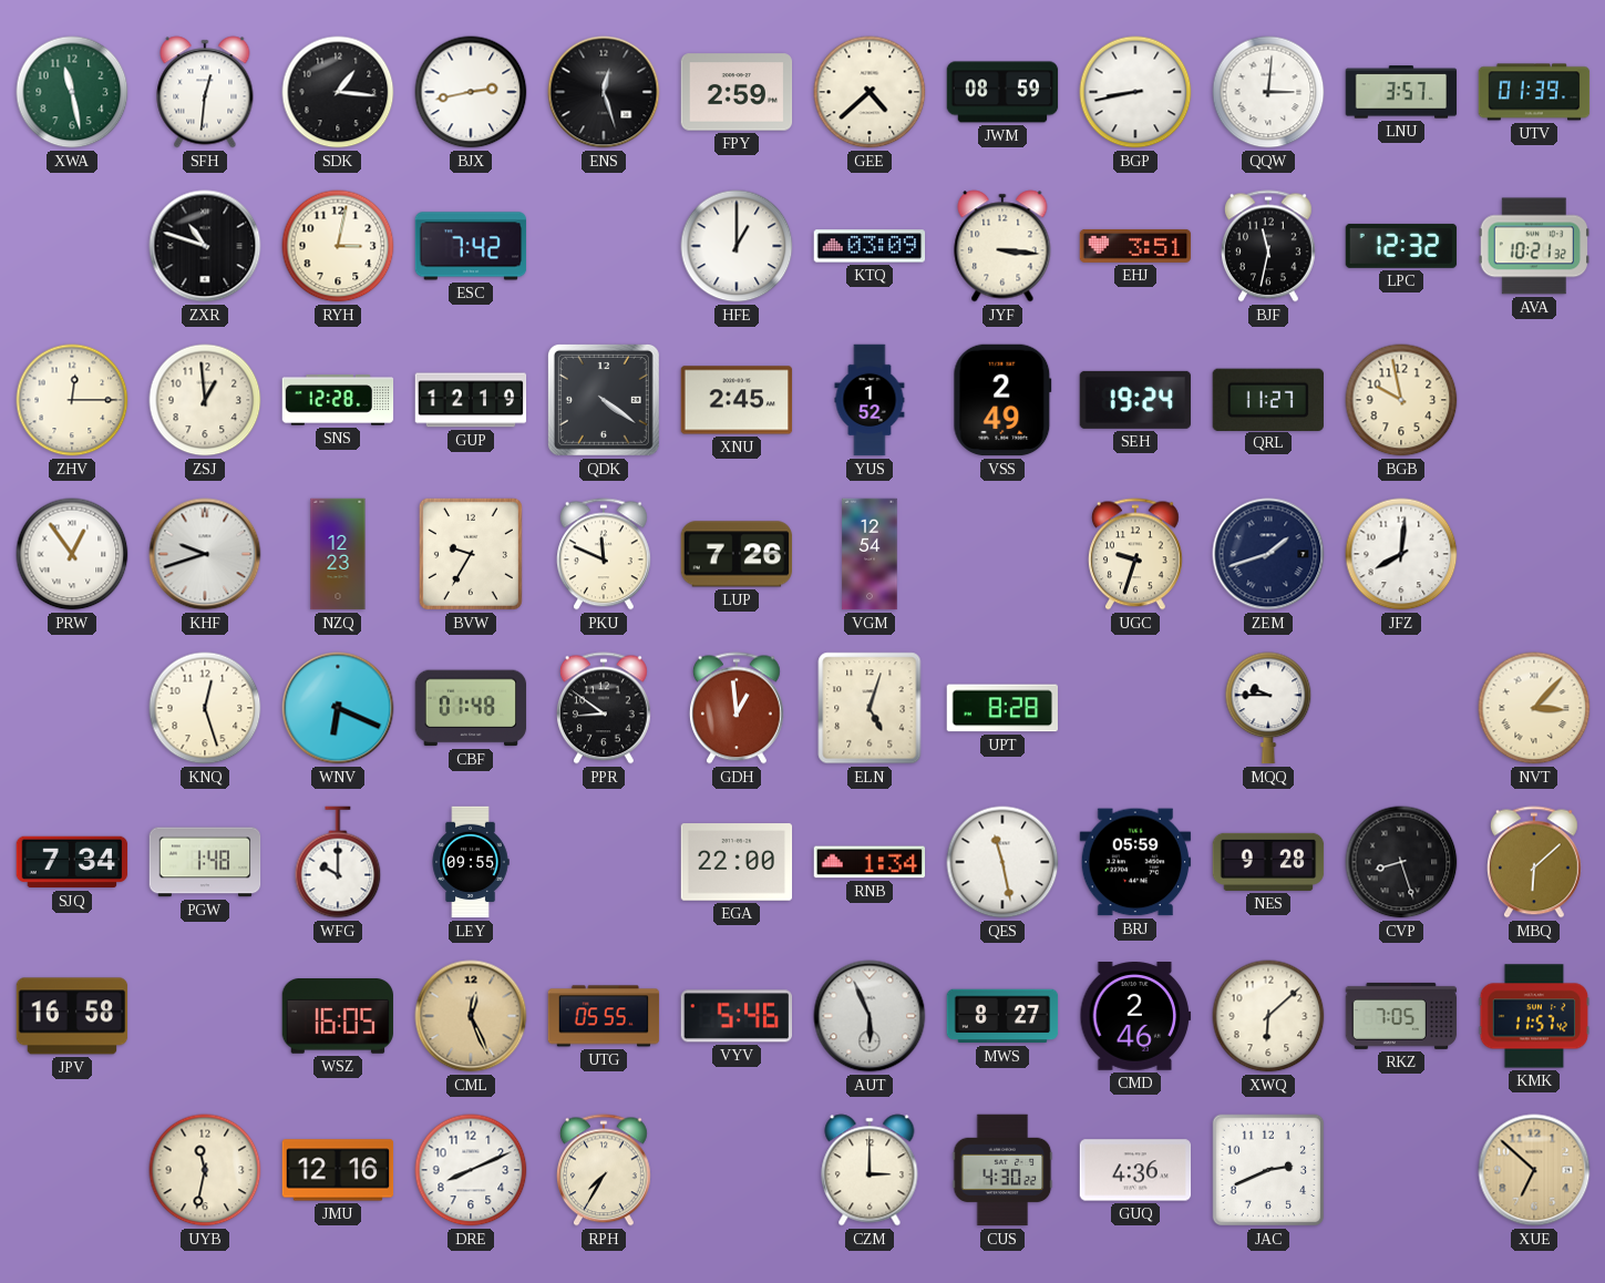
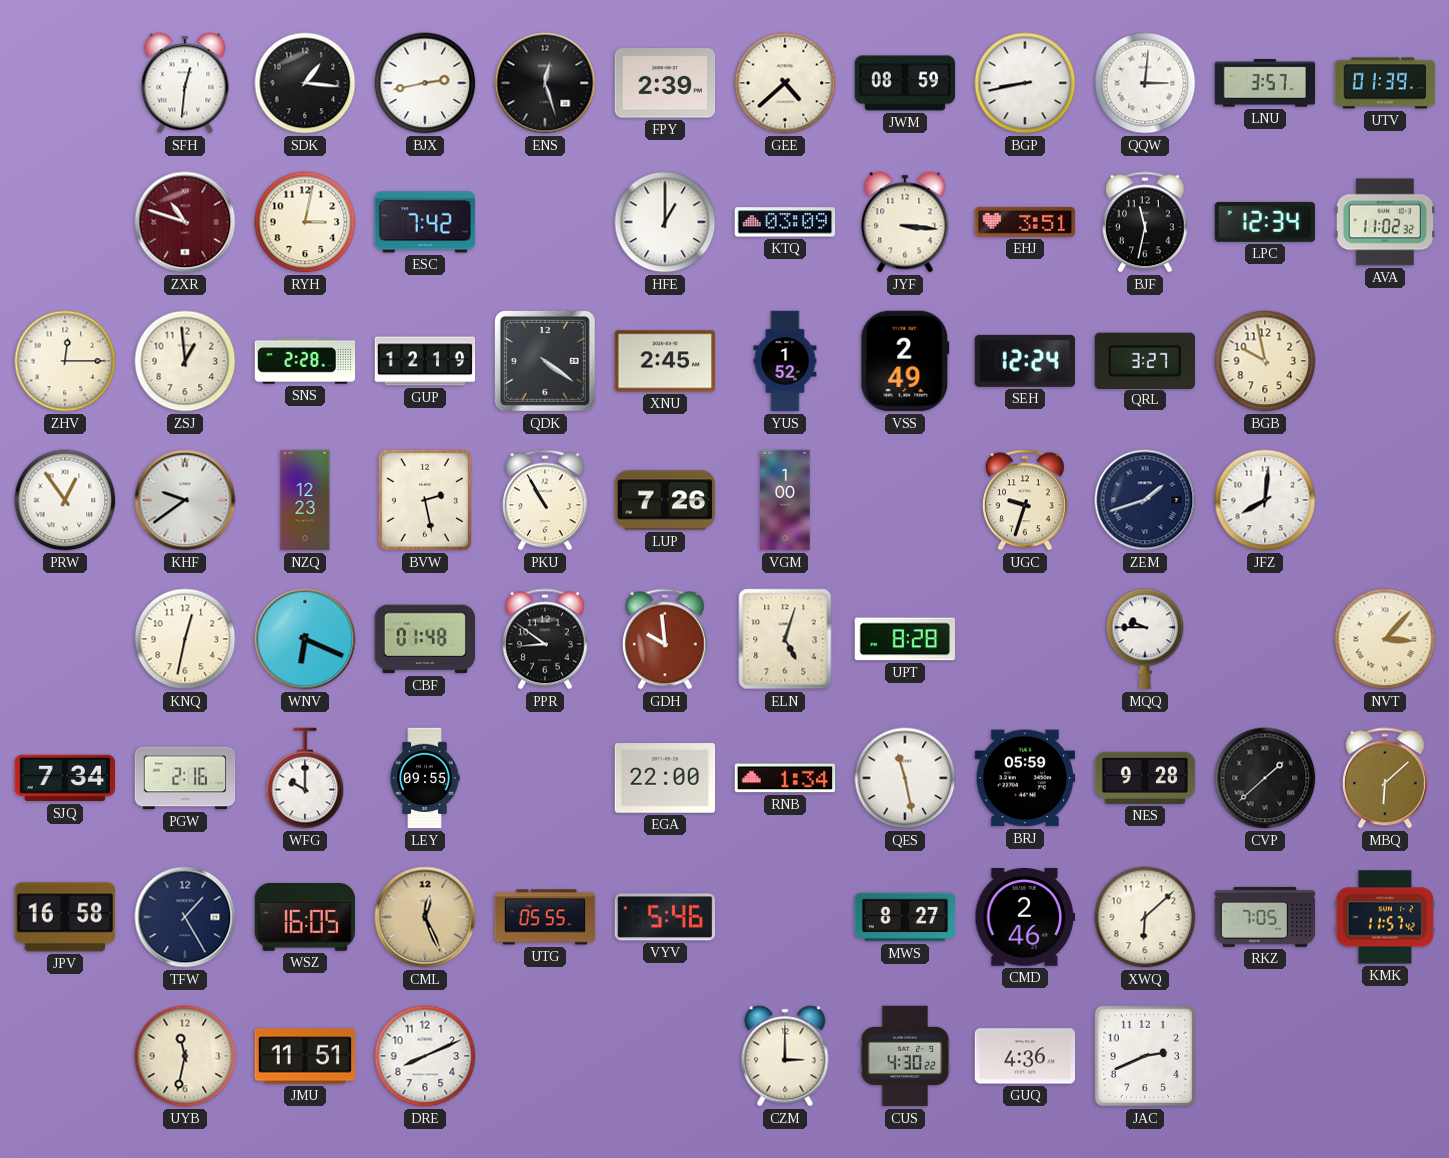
XWA: 11:28 -> none (72, 92)
FPY: 2:59 -> 2:39 (665, 83)
ZXR dial: black -> burgundy (185, 222)
LPC: 12:32 -> 12:34 (1265, 222)
AVA: 10:21 -> 11:02 (1384, 222)
SNS: 12:28 -> 2:28 (305, 361)
SEH: 19:24 -> 12:24 (1024, 361)
QRL: 11:27 -> 3:27 (1145, 360)
KHF: 9:42 -> 9:39 (185, 500)
BVW: 9:35 -> 2:28 (425, 500)
PKU: 11:49 -> 10:55 (545, 500)
VGM: 12:54 -> 1:00 (785, 500)
KNQ: 12:27 -> 12:32 (185, 639)
GDH: 12:59 -> 9:59 (665, 639)
PGW: 1:48 -> 2:16 (185, 778)
CVP: 8:27 -> 1:38 (1265, 778)
TFW: none -> 1:25 (185, 917)
AUT: 5:56 -> none (870, 1016)
JMU: 12:16 -> 11:51 (305, 1056)
RPH: 7:35 -> none (604, 1170)
XUE: 6:52 -> none (1534, 1170)
